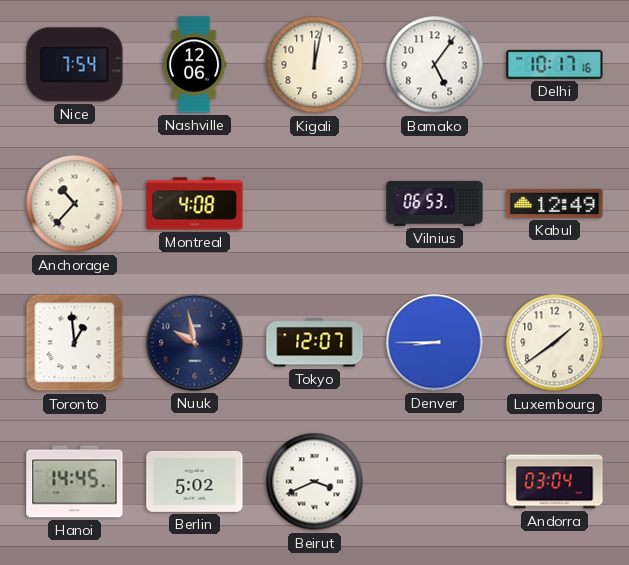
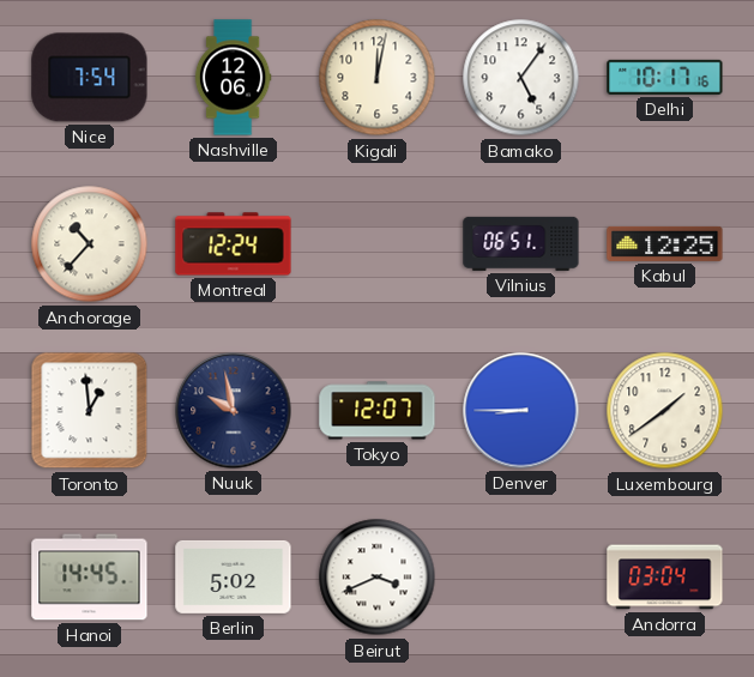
Montreal: 4:08 -> 12:24 (234, 244)
Vilnius: 06:53 -> 06:51 (521, 243)
Kabul: 12:49 -> 12:25 (665, 243)
